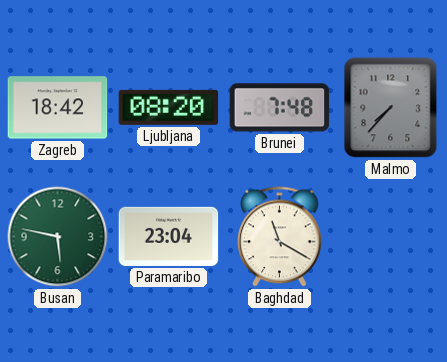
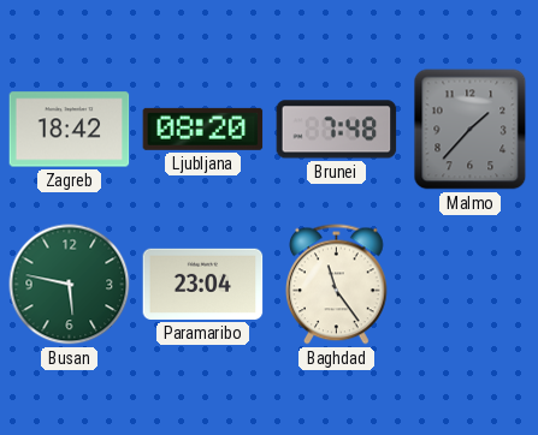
Malmo: 7:37 -> 1:37 (471, 130)
Baghdad: 11:20 -> 11:24 (337, 285)
